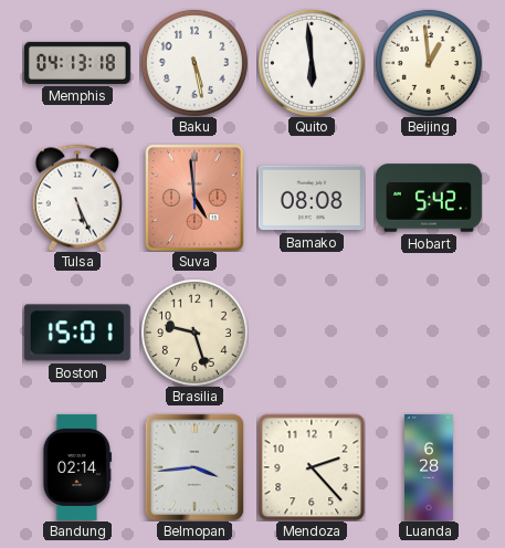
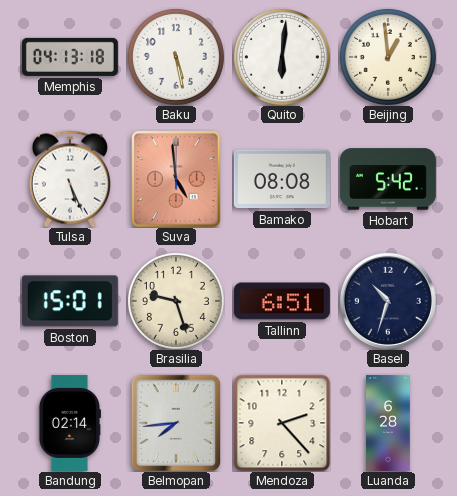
Quito: 5:59 -> 6:01 (282, 57)
Tallinn: none -> 6:51 (282, 301)
Basel: none -> 10:33 (388, 301)
Belmopan: 3:44 -> 7:44 (176, 423)
